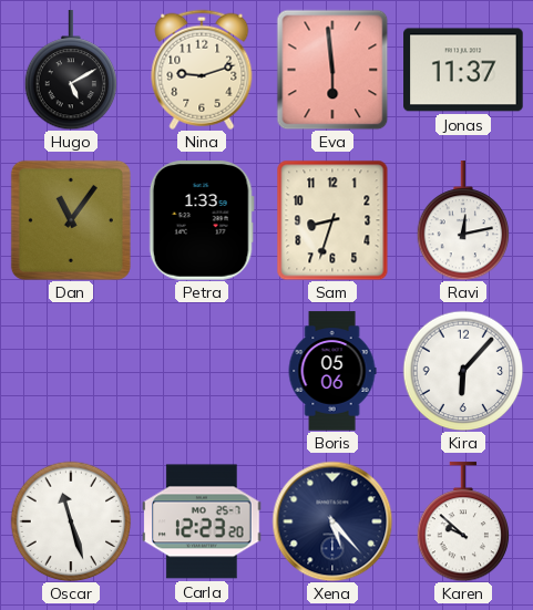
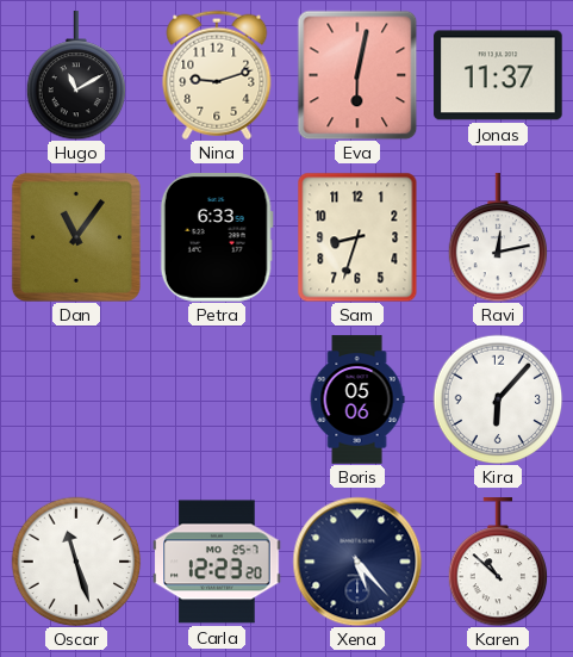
Hugo: 5:10 -> 11:10 (76, 75)
Eva: 5:59 -> 6:02 (357, 75)
Petra: 1:33 -> 6:33 (217, 237)
Karen: 9:52 -> 10:52 (498, 562)
